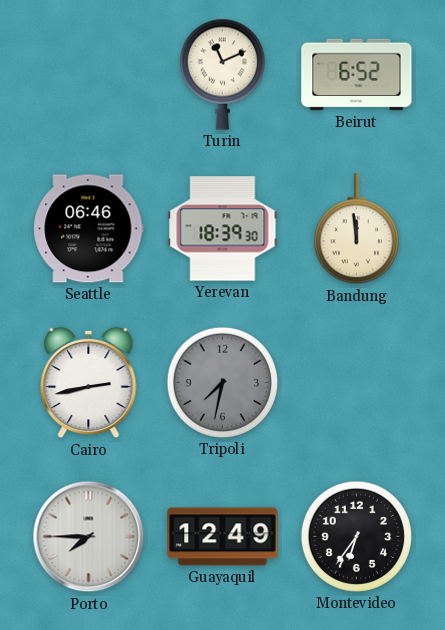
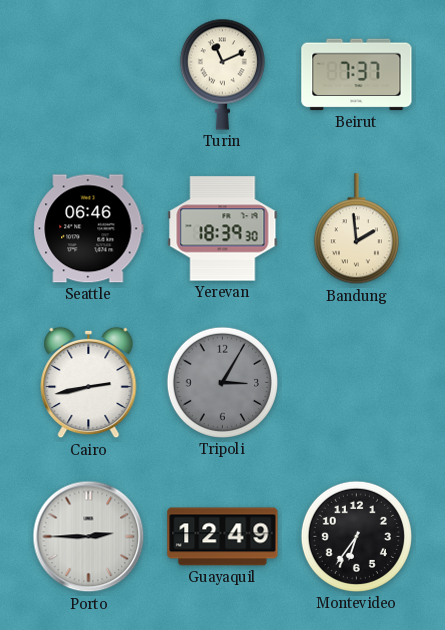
Beirut: 6:52 -> 7:37 (357, 75)
Bandung: 11:59 -> 1:59 (356, 229)
Tripoli: 7:32 -> 3:05 (222, 382)
Porto: 7:45 -> 2:45 (89, 537)
